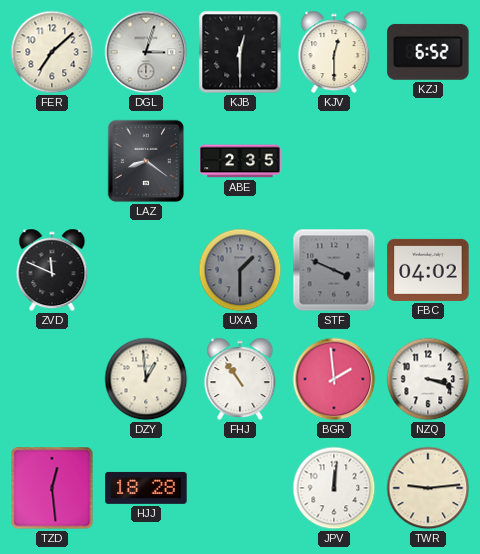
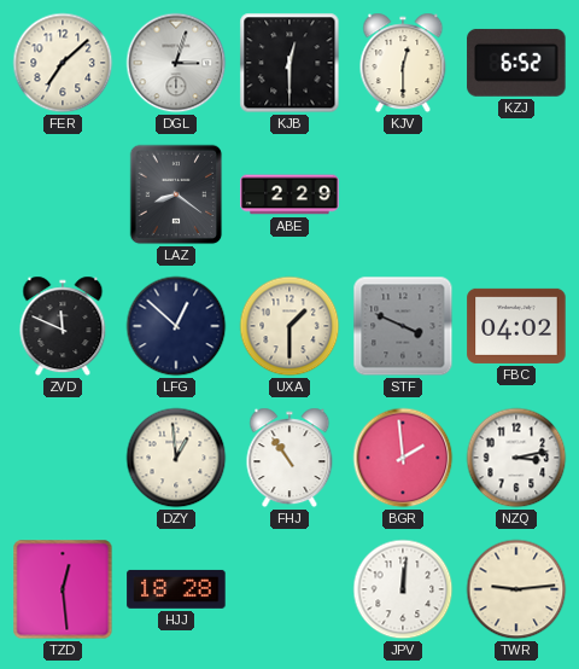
ABE: 2:35 -> 2:29 (289, 194)
LFG: none -> 12:52 (176, 326)
UXA dial: grey -> cream (289, 326)
NZQ: 3:18 -> 3:13 (516, 458)
